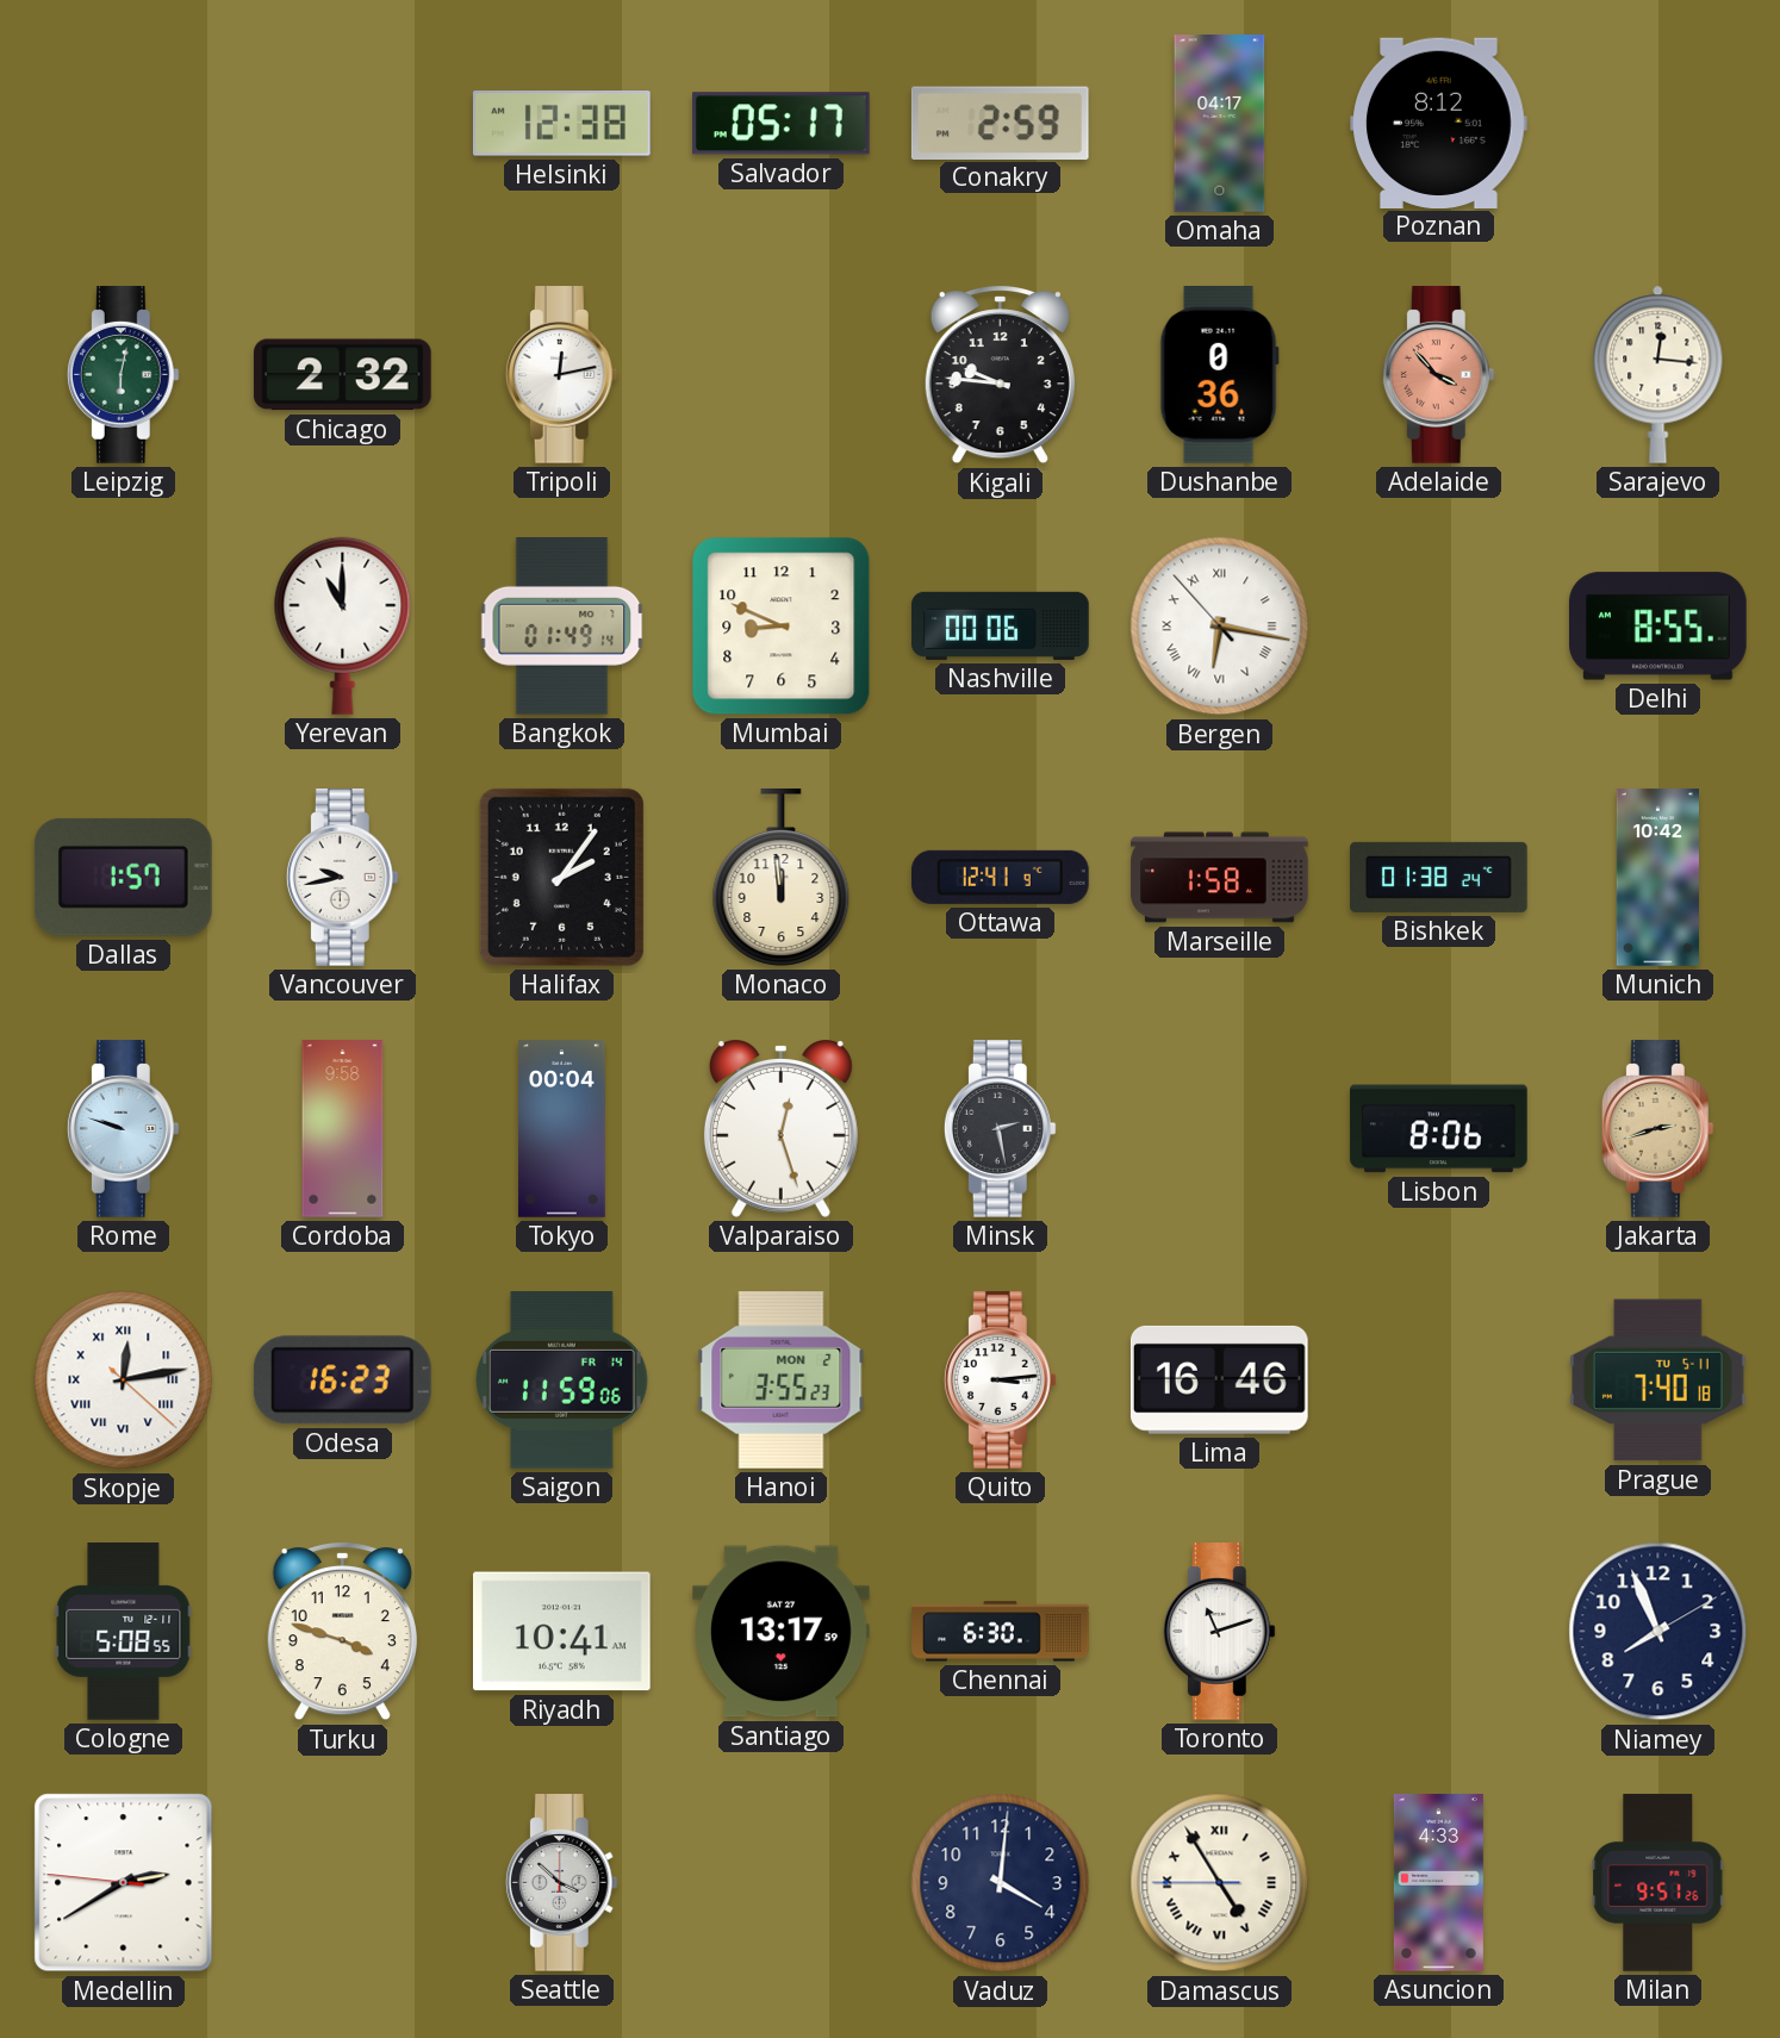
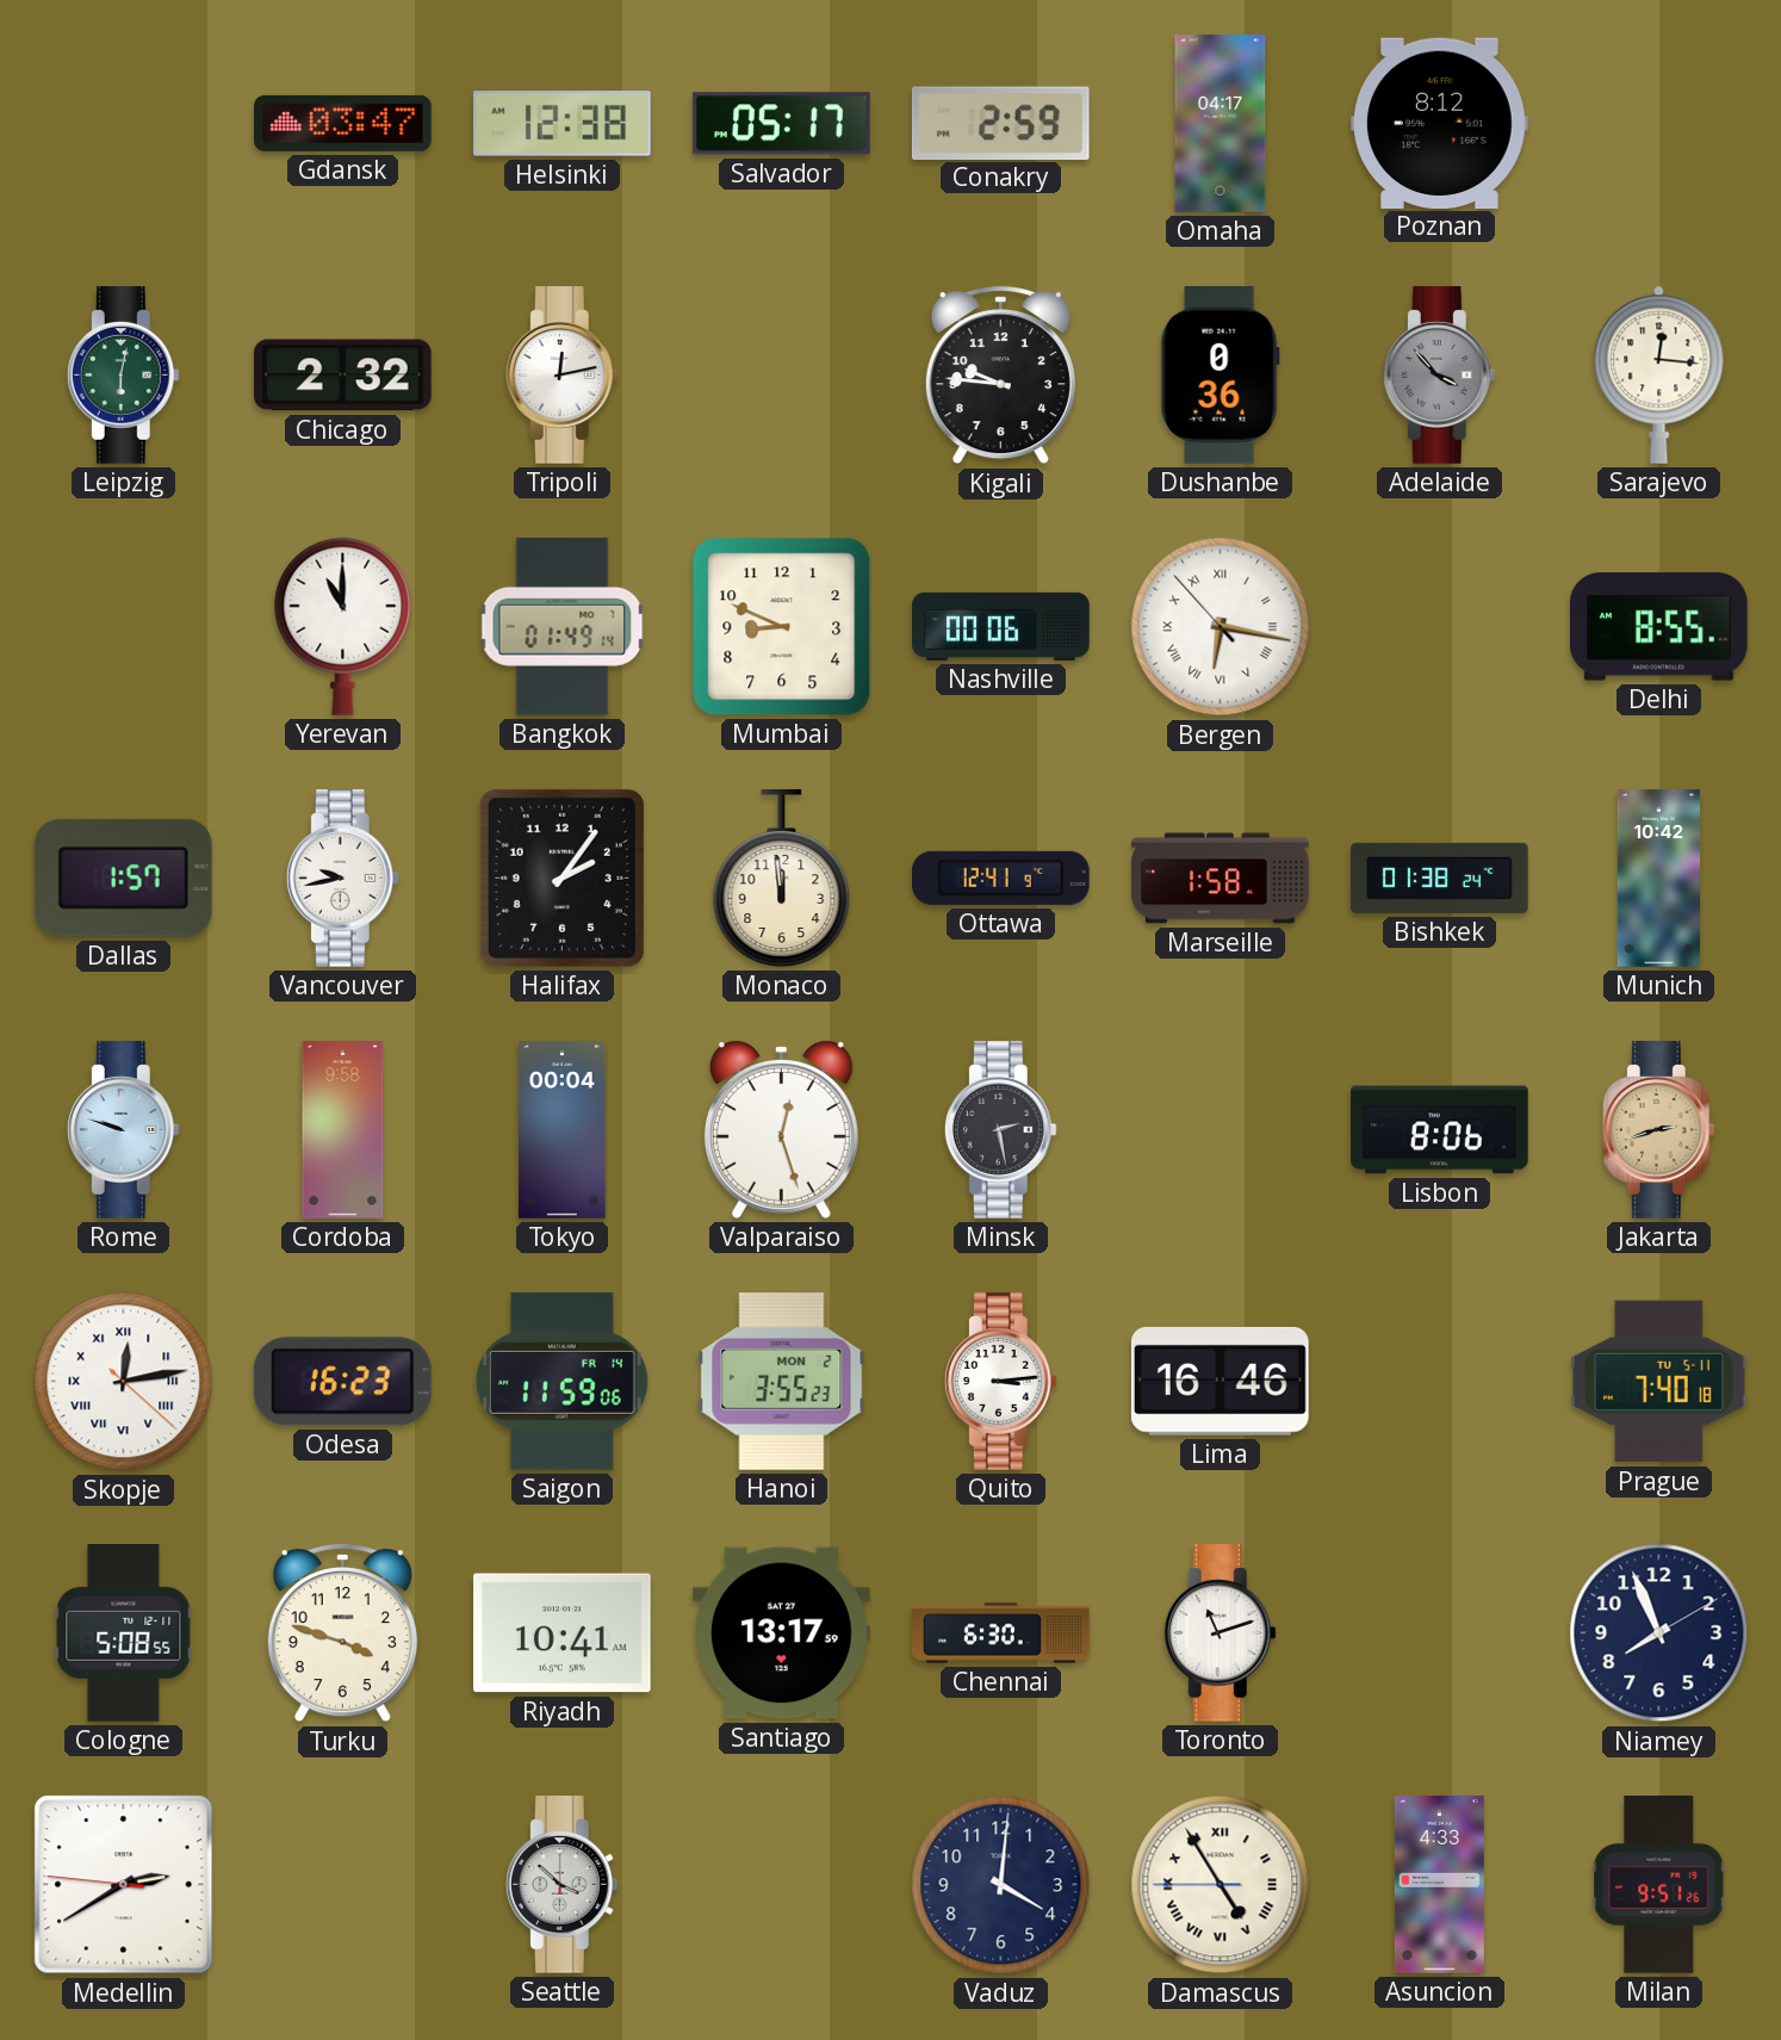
Gdansk: none -> 03:47 (343, 123)
Adelaide dial: salmon -> grey (1439, 376)
